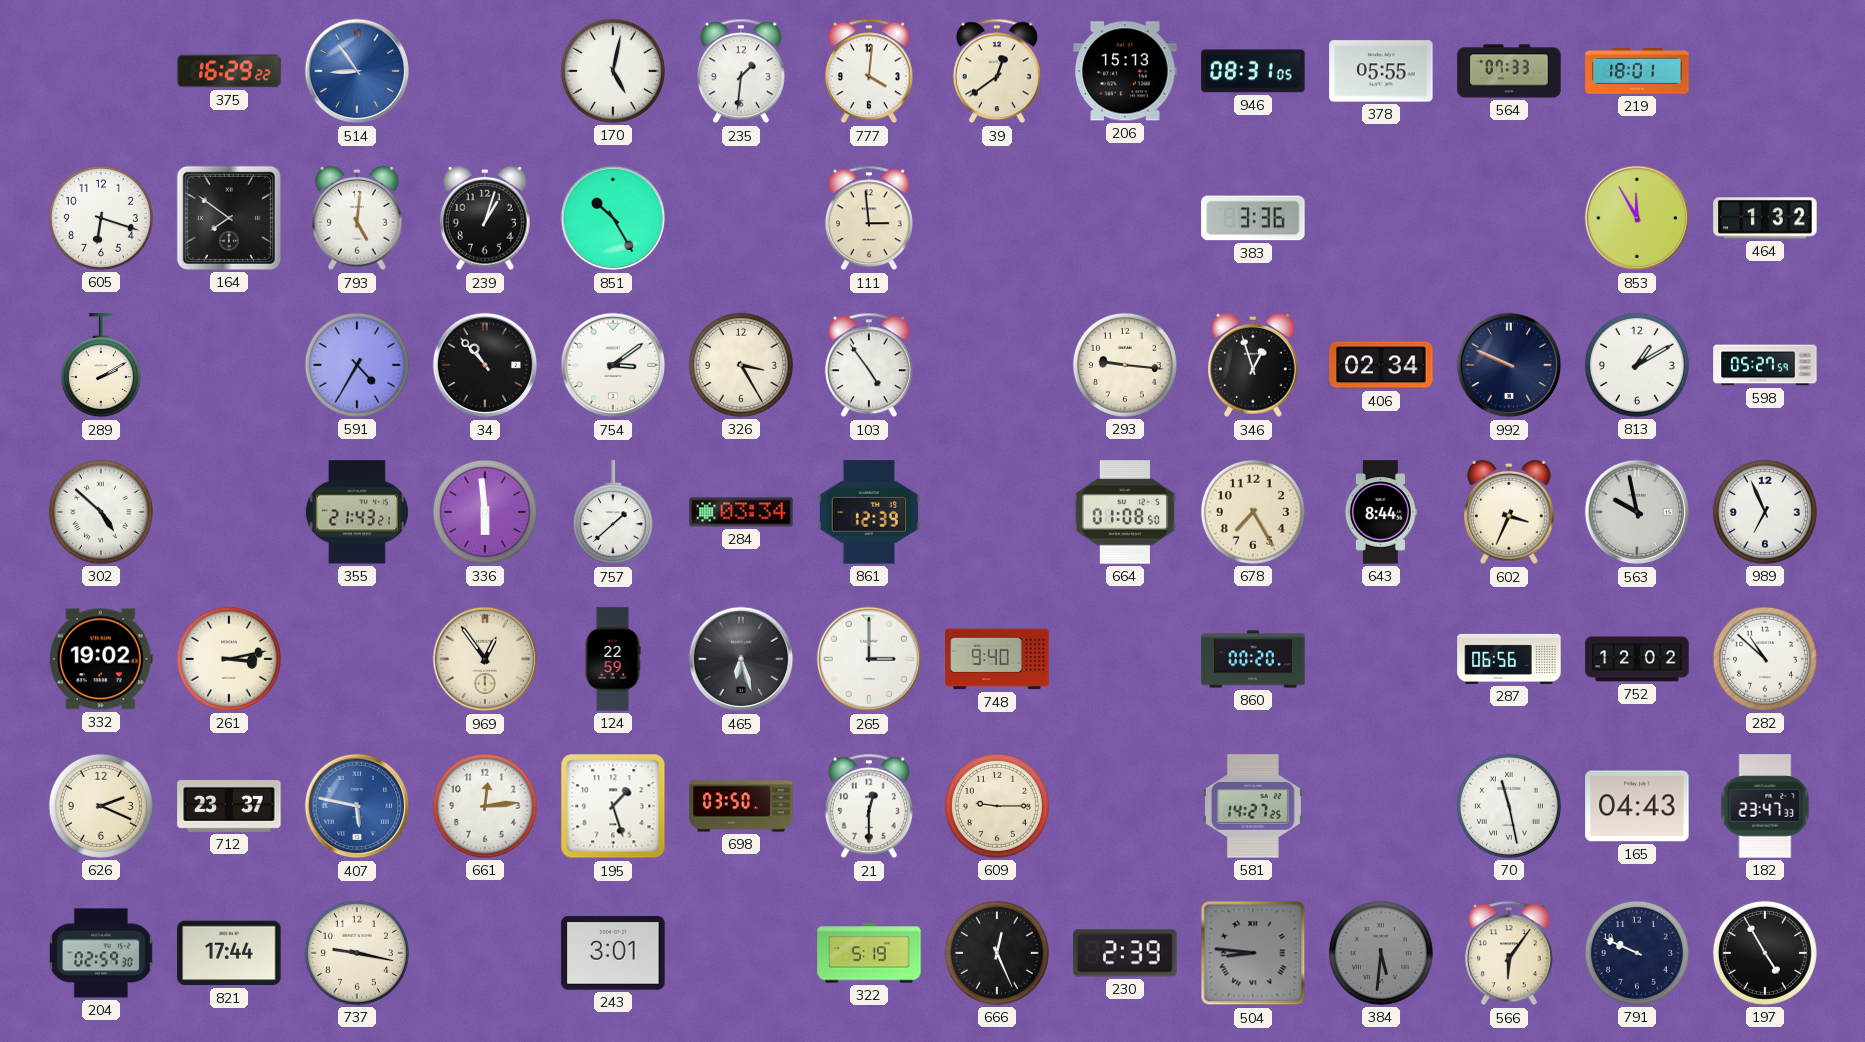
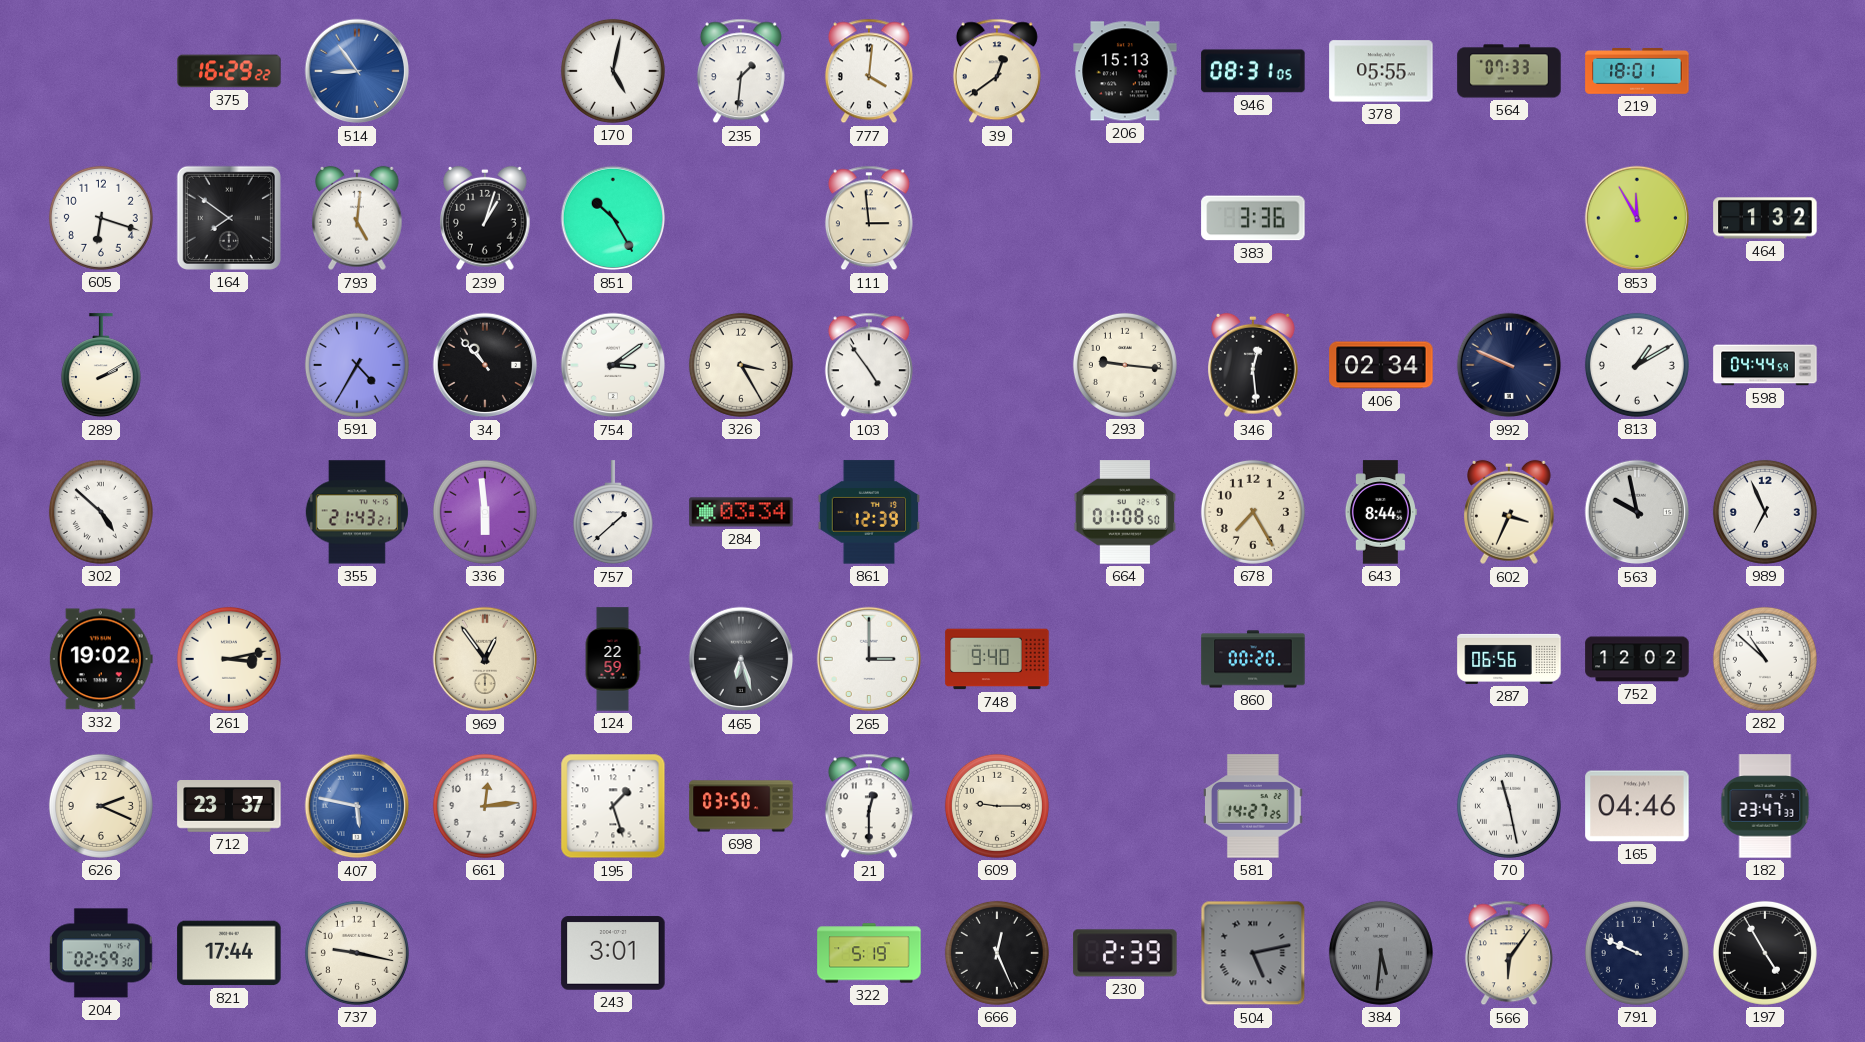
346: 12:57 -> 12:29 (1254, 365)
598: 05:27 -> 04:44 (1765, 365)
165: 04:43 -> 04:46 (1637, 806)
504: 8:46 -> 5:13 (1253, 953)
